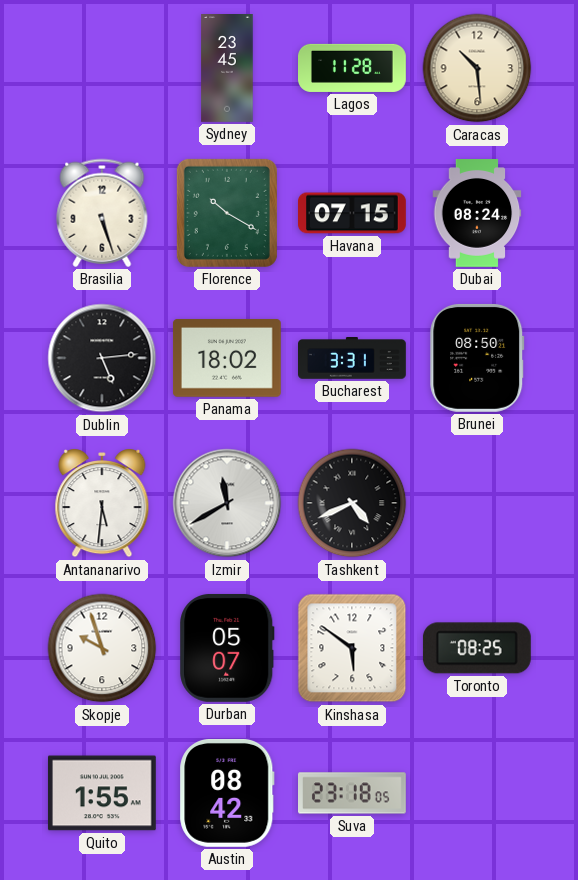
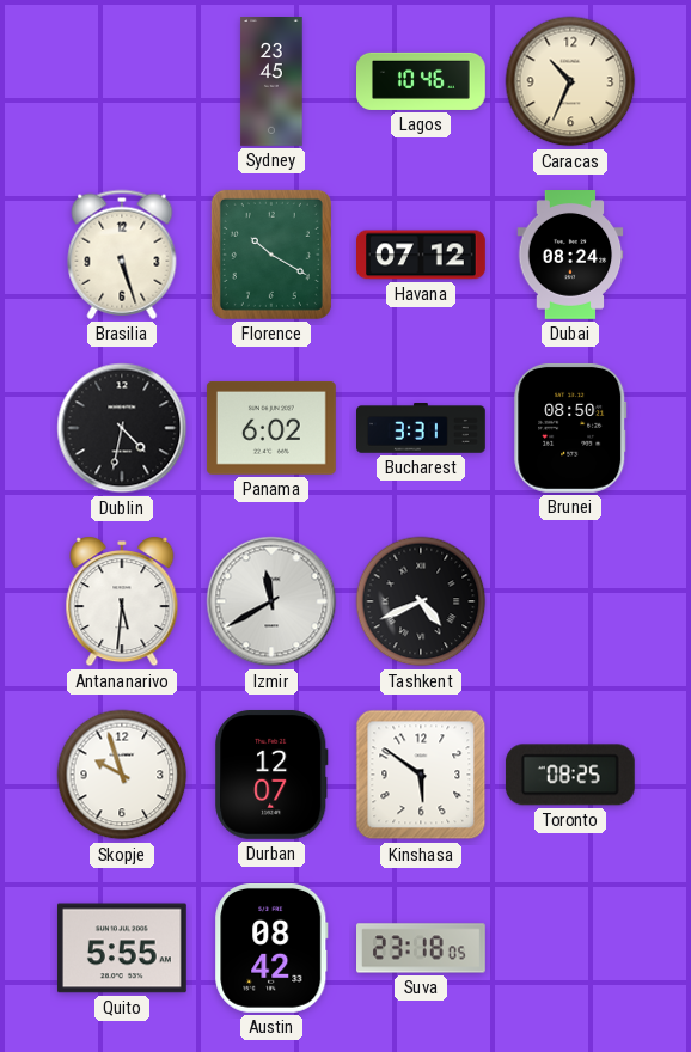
Lagos: 11:28 -> 10:46 (422, 81)
Caracas: 10:29 -> 10:34 (570, 81)
Havana: 07:15 -> 07:12 (422, 255)
Dublin: 5:14 -> 4:32 (122, 428)
Panama: 18:02 -> 6:02 (271, 428)
Durban: 05:07 -> 12:07 (271, 775)
Quito: 1:55 -> 5:55 (122, 948)
